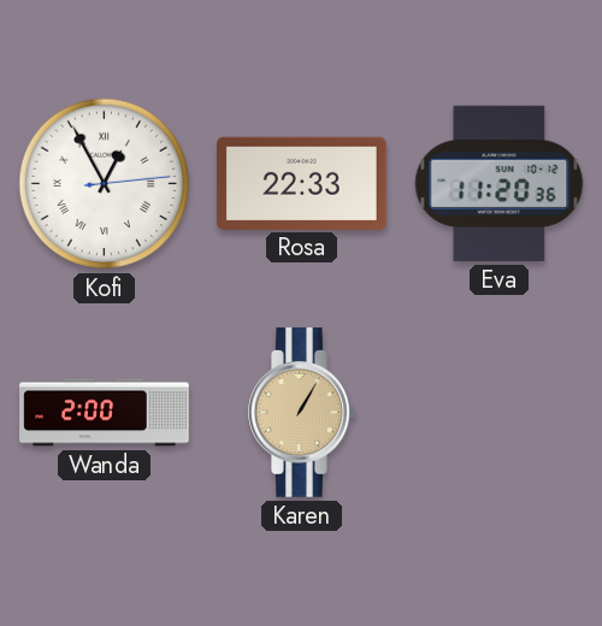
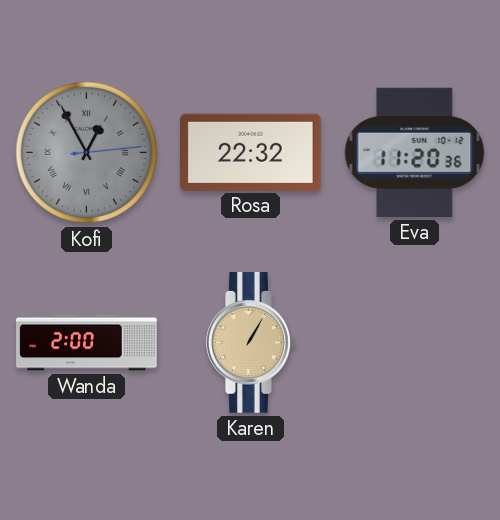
Kofi dial: white -> grey (87, 153)
Rosa: 22:33 -> 22:32 (251, 152)
